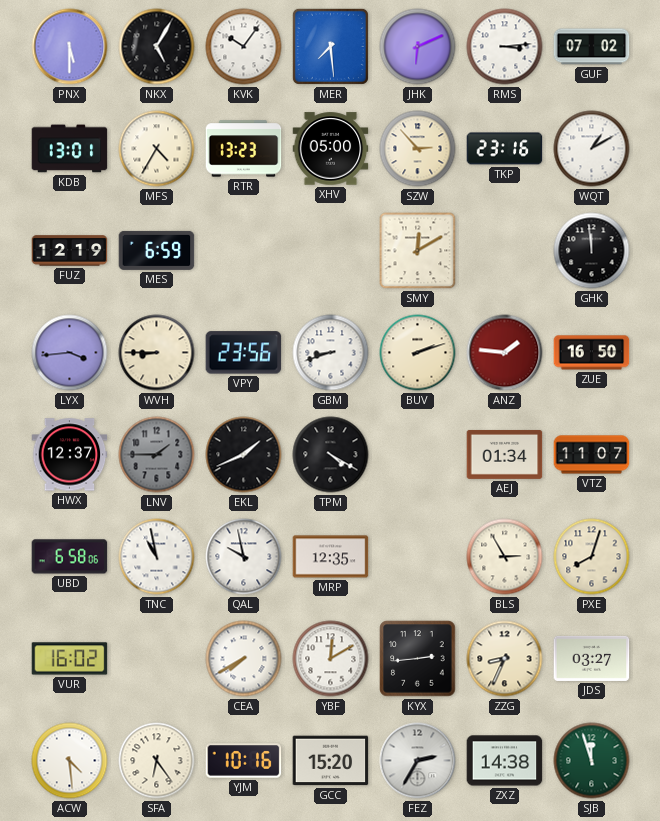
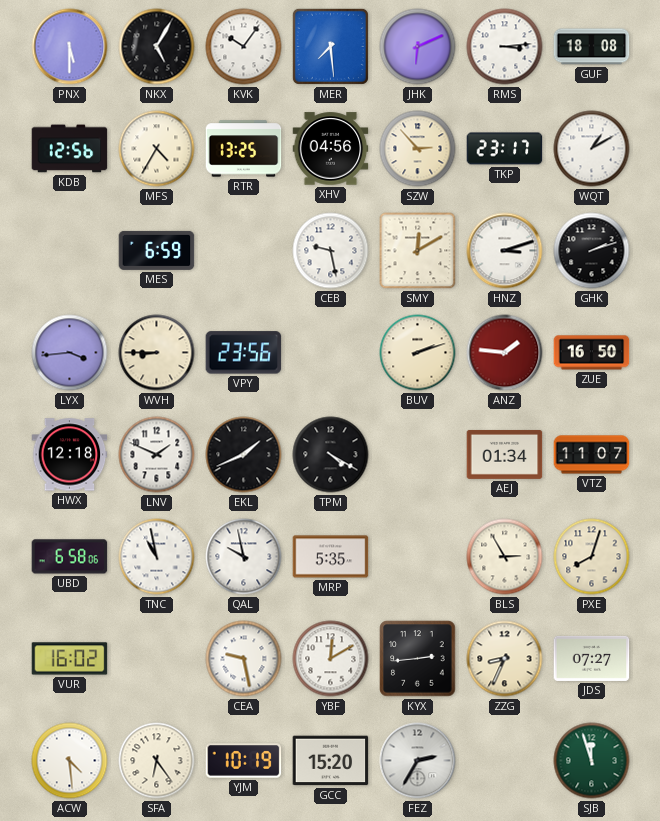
GUF: 07:02 -> 18:08 (592, 47)
KDB: 13:01 -> 12:56 (70, 149)
RTR: 13:23 -> 13:25 (244, 149)
XHV: 05:00 -> 04:56 (331, 149)
TKP: 23:16 -> 23:17 (505, 149)
FUZ: 12:19 -> none (70, 251)
CEB: none -> 9:28 (331, 251)
HNZ: none -> 3:12 (505, 251)
GHK: 11:59 -> 2:12 (592, 251)
GBM: 8:42 -> none (331, 353)
HWX: 12:37 -> 12:18 (70, 455)
LNV: 1:45 -> 1:49 (157, 455)
LNV dial: grey -> white (157, 455)
MRP: 12:35 -> 5:35 (331, 557)
CEA: 7:40 -> 9:28 (244, 659)
JDS: 03:27 -> 07:27 (592, 658)
YJM: 10:16 -> 10:19 (244, 761)
ZXZ: 14:38 -> none (505, 761)
